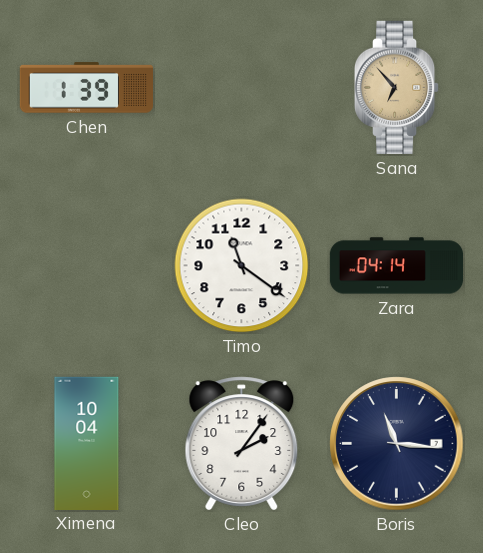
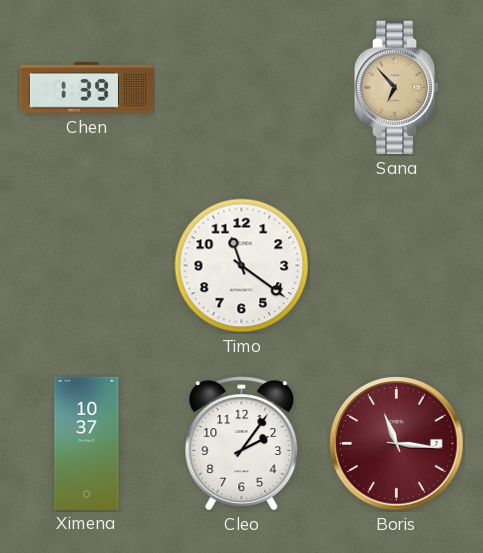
Zara: 04:14 -> none (397, 266)
Ximena: 10:04 -> 10:37 (87, 443)
Boris dial: navy -> burgundy (397, 444)
